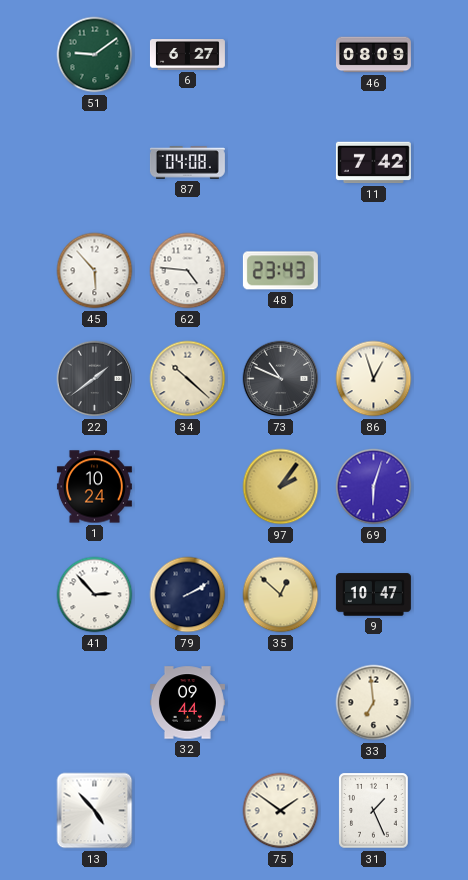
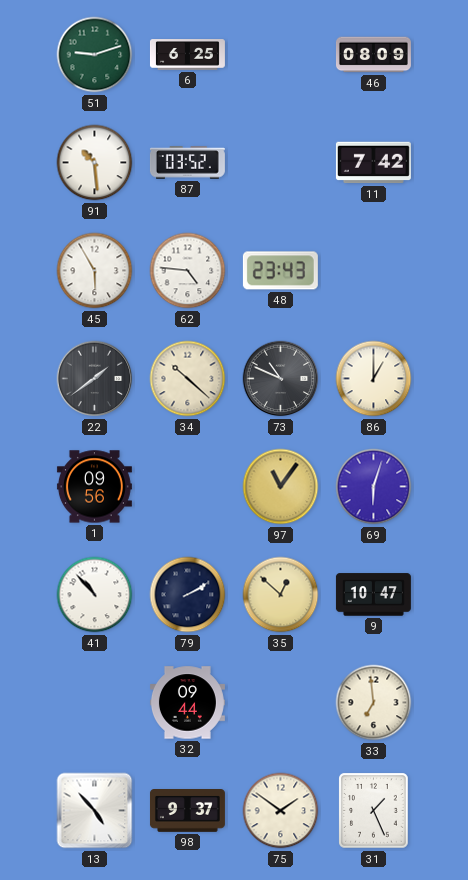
51: 9:09 -> 9:12 (95, 55)
6: 6:27 -> 6:25 (187, 55)
91: none -> 10:29 (95, 163)
87: 04:08 -> 03:52 (187, 163)
45: 5:53 -> 5:55 (95, 271)
86: 12:57 -> 1:00 (374, 379)
1: 10:24 -> 09:56 (94, 487)
97: 2:06 -> 11:06 (281, 487)
41: 2:53 -> 10:53 (95, 595)
98: none -> 9:37 (187, 811)
